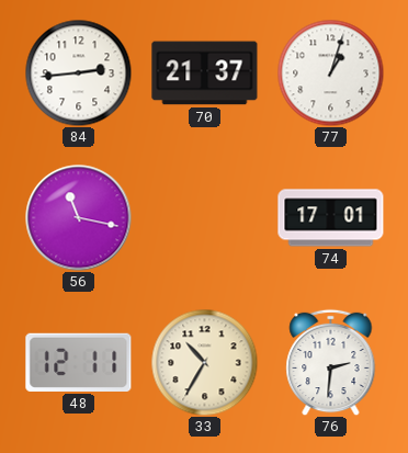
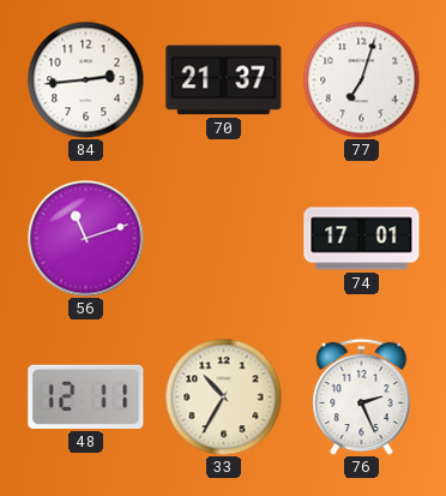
77: 1:03 -> 7:03 (361, 79)
56: 11:17 -> 11:12 (86, 239)
76: 2:31 -> 2:26 (362, 396)
